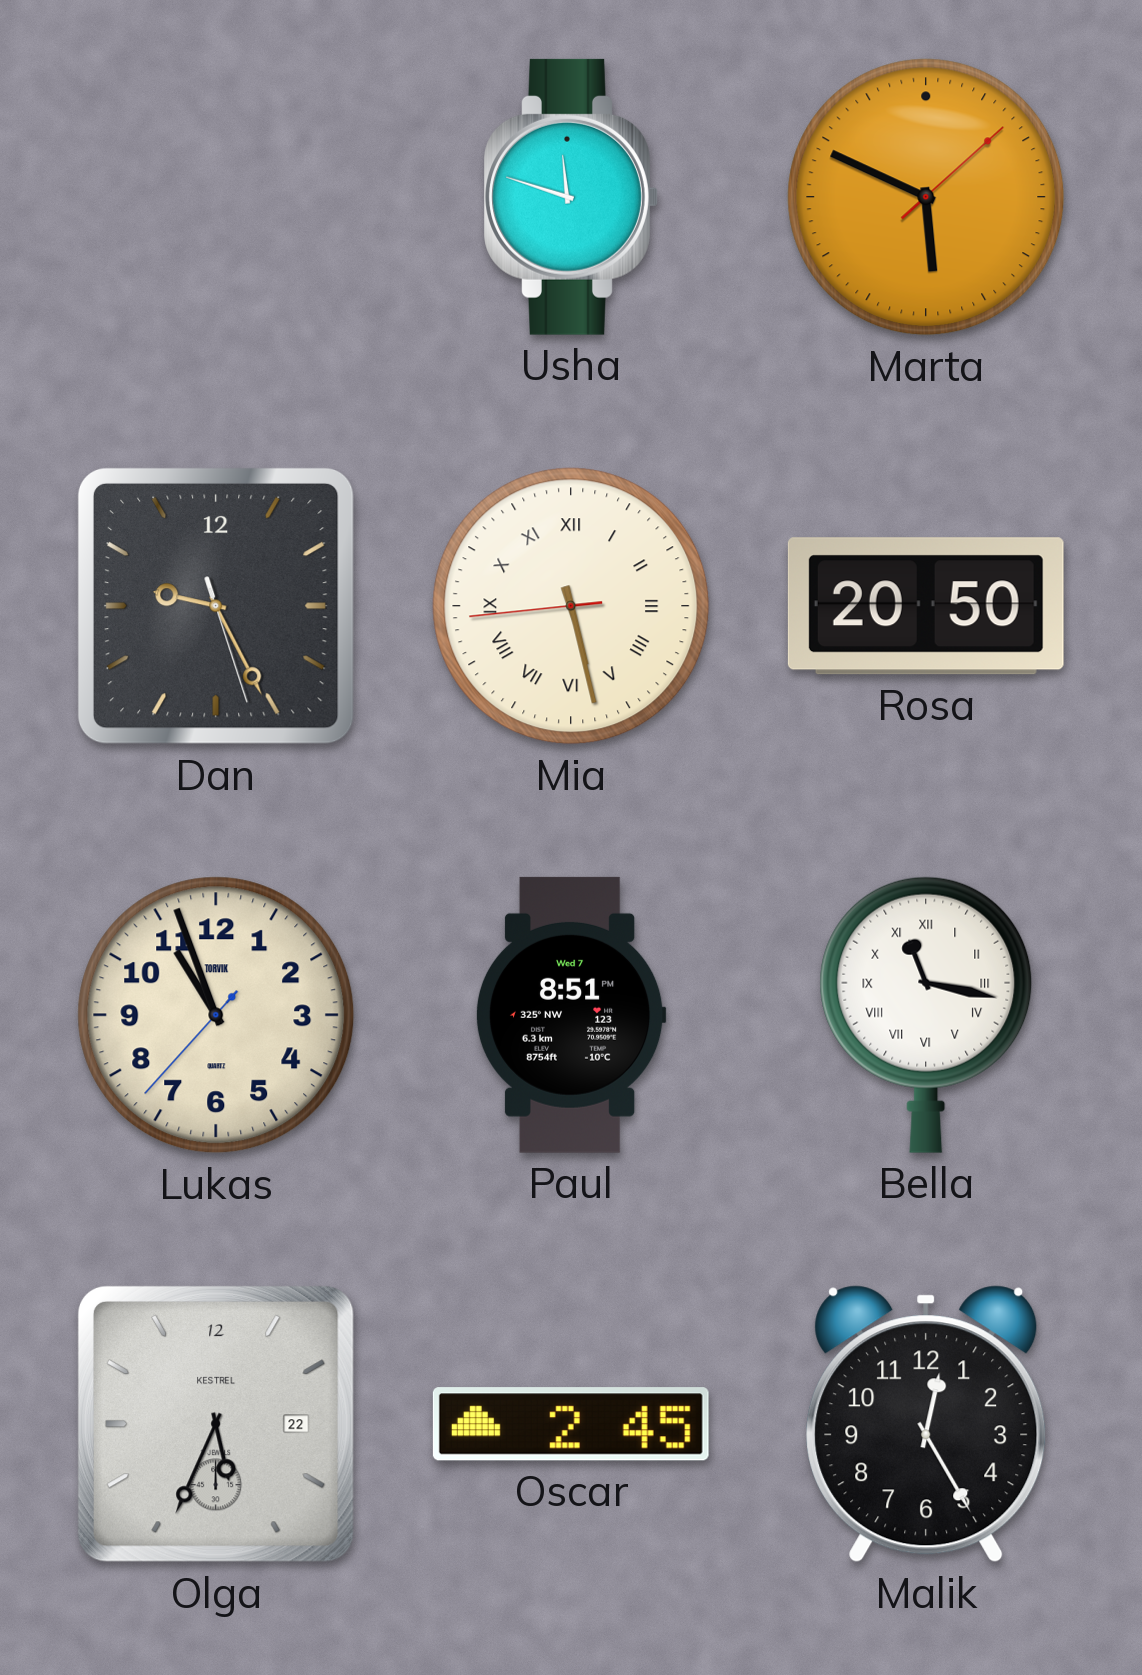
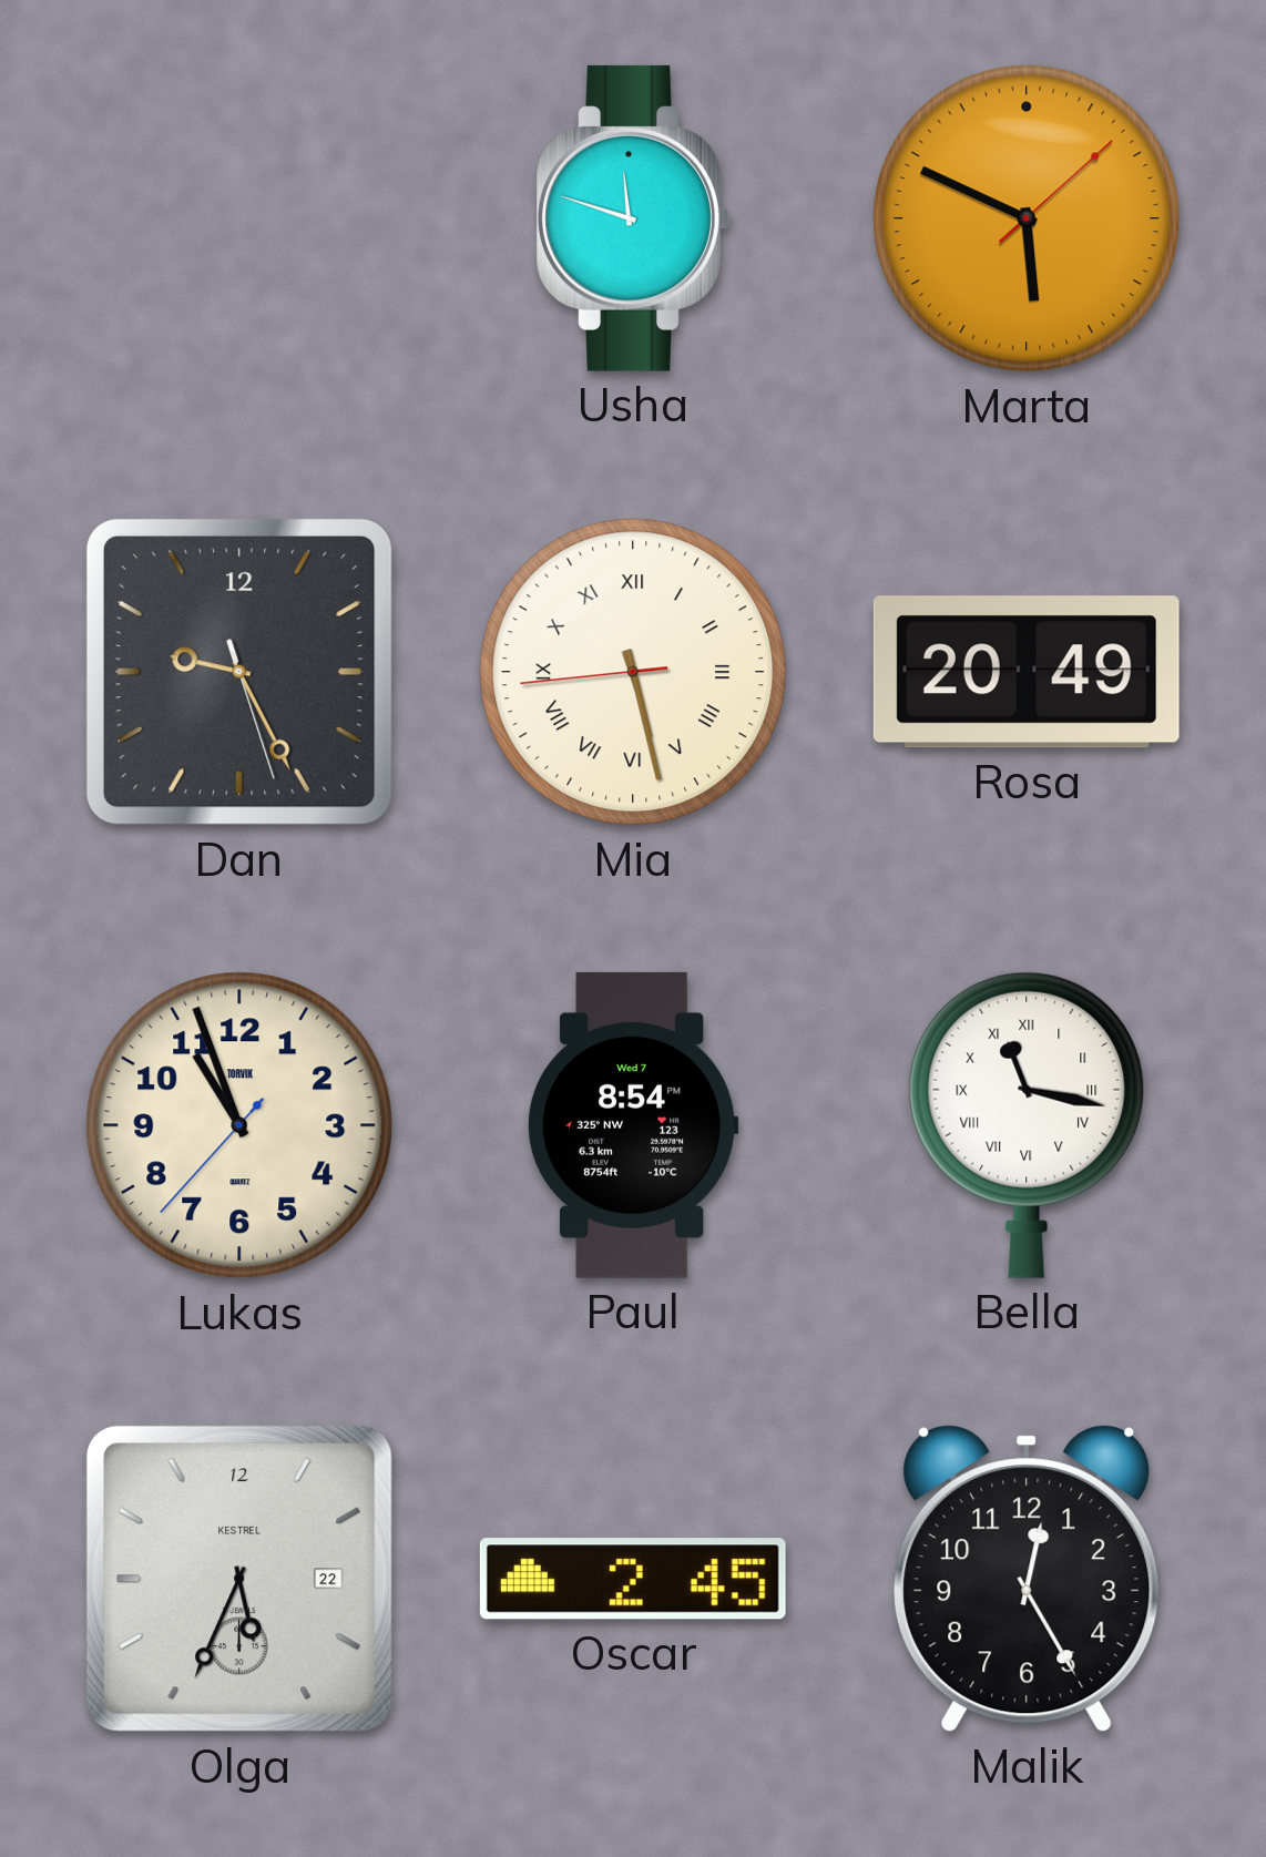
Rosa: 20:50 -> 20:49 (1027, 672)
Paul: 8:51 -> 8:54 (633, 1125)
